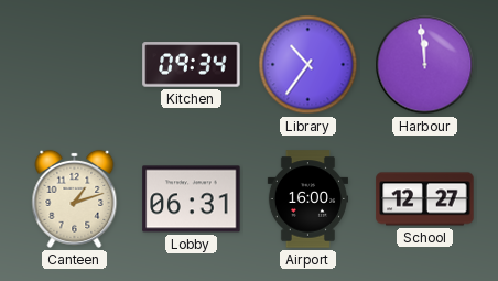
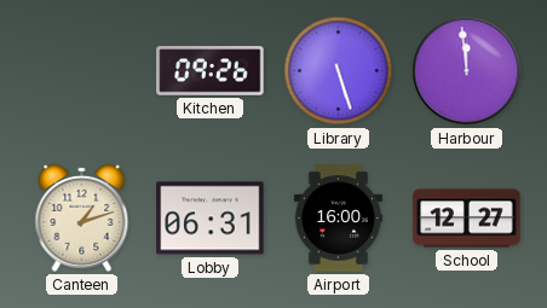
Kitchen: 09:34 -> 09:26 (211, 71)
Library: 10:36 -> 5:27 (339, 71)
